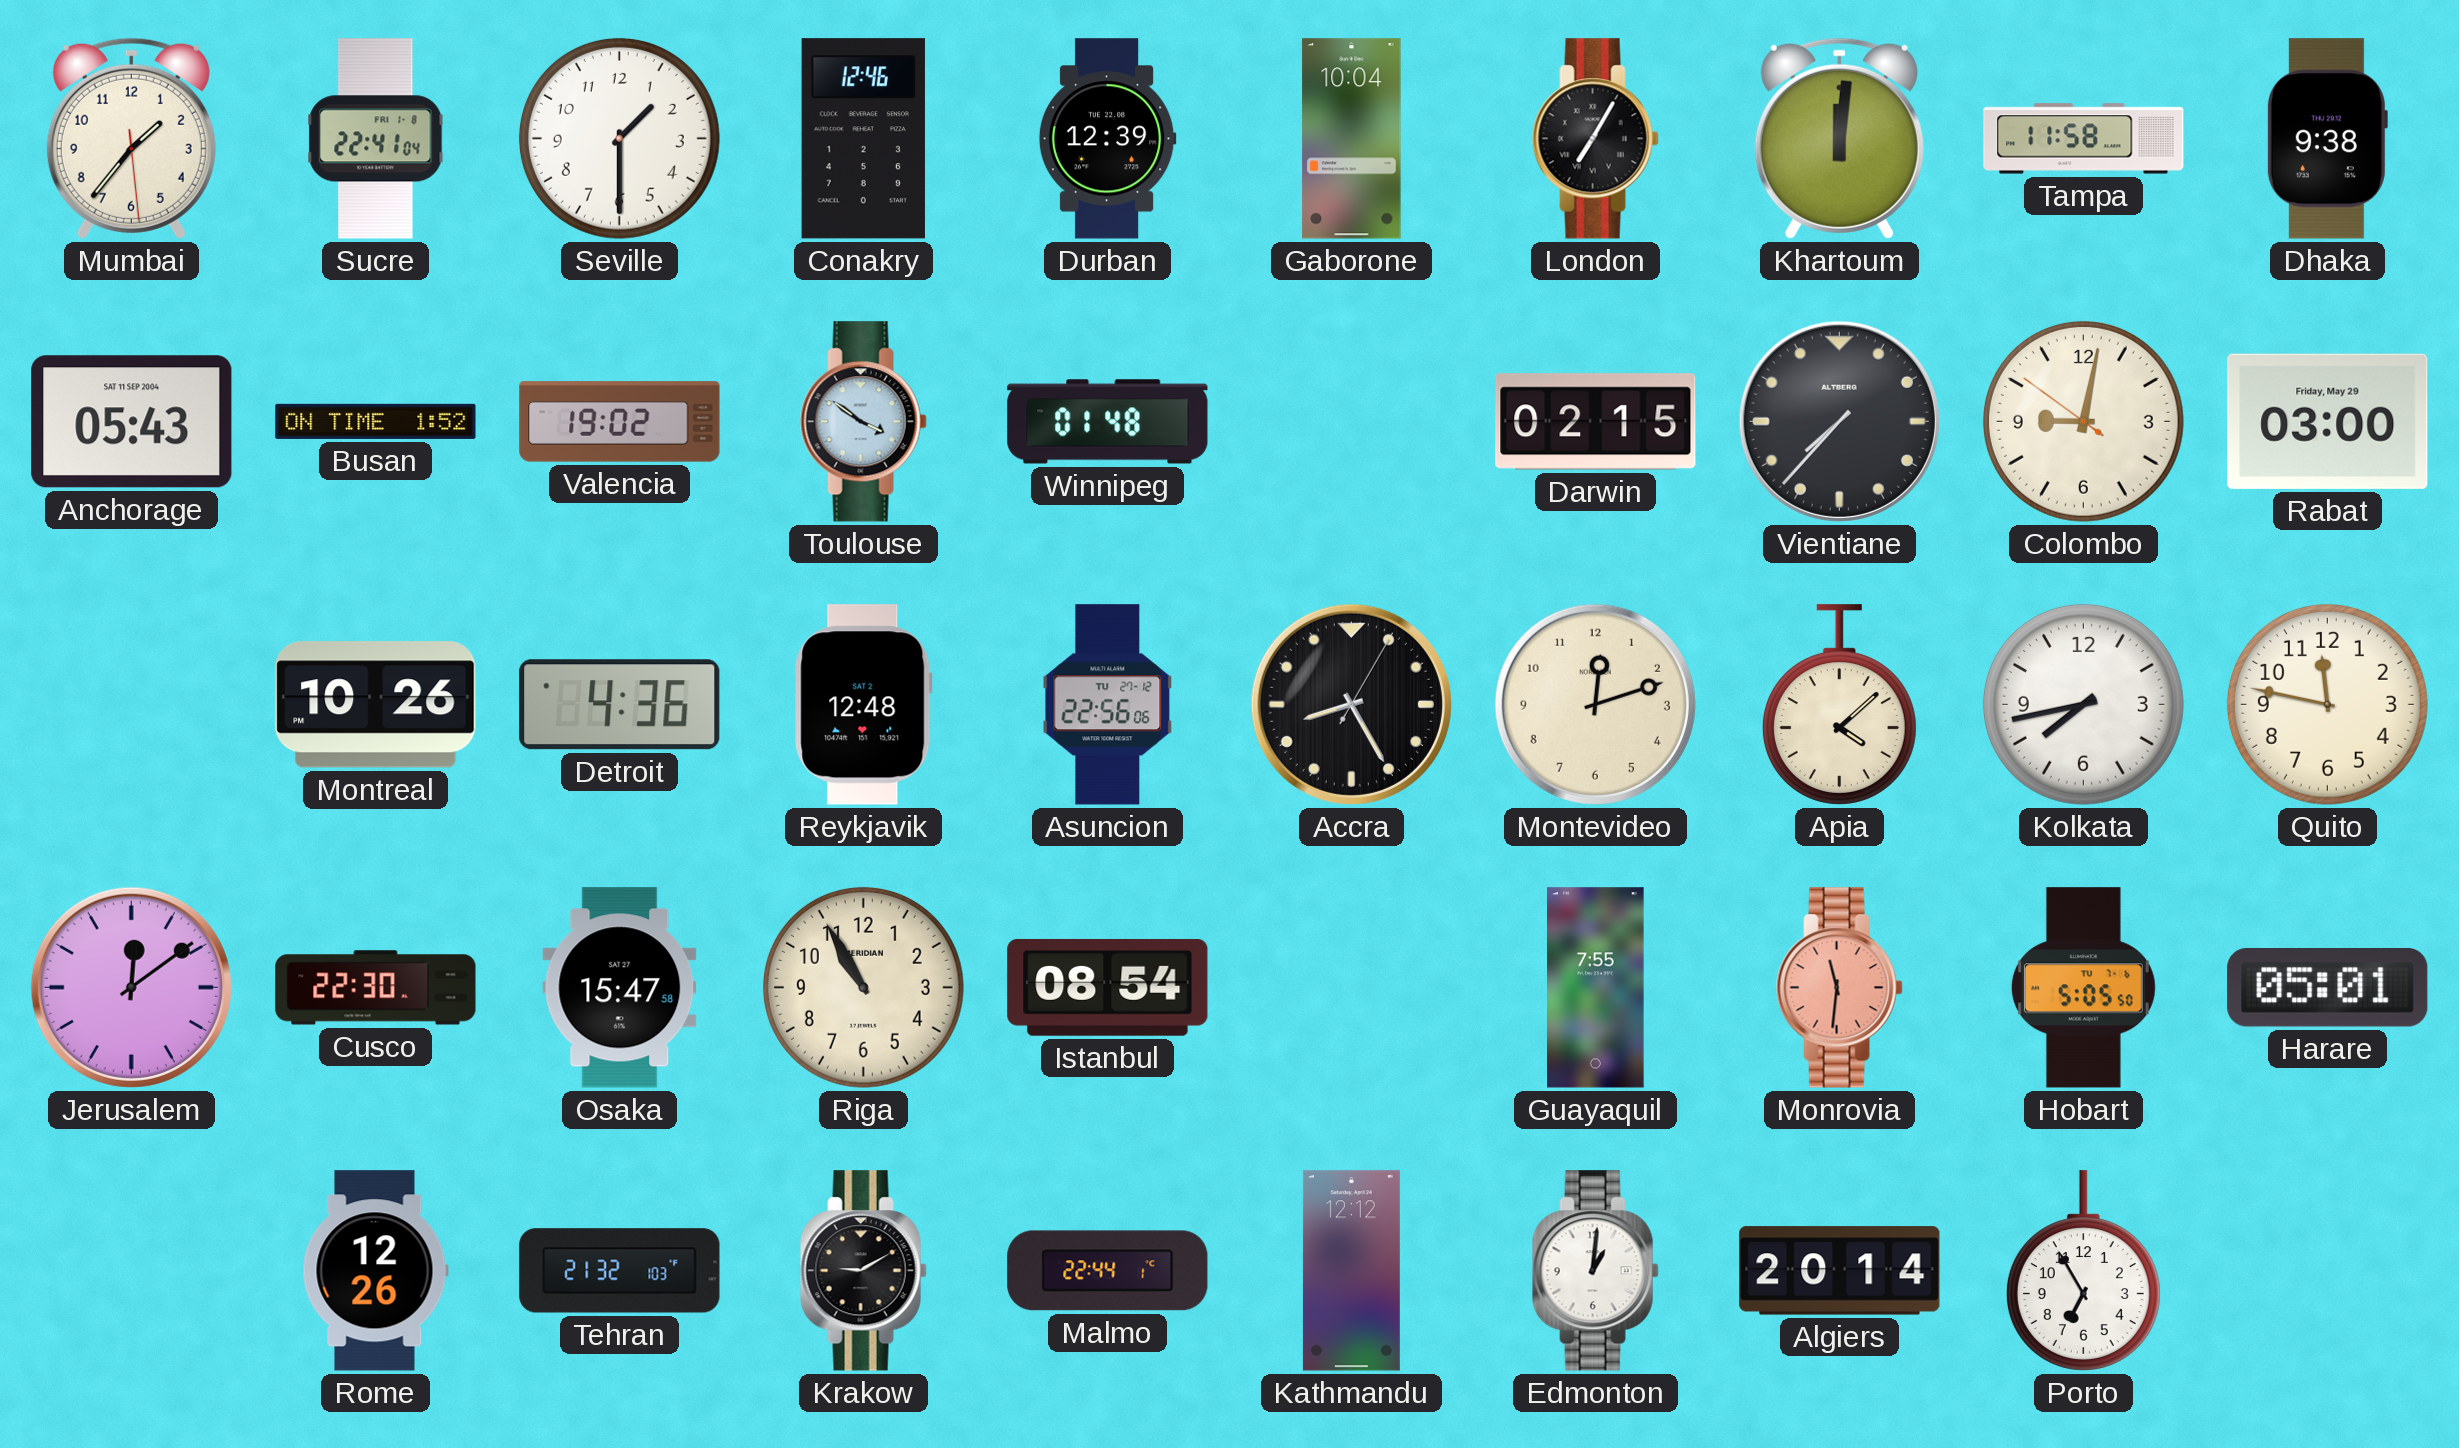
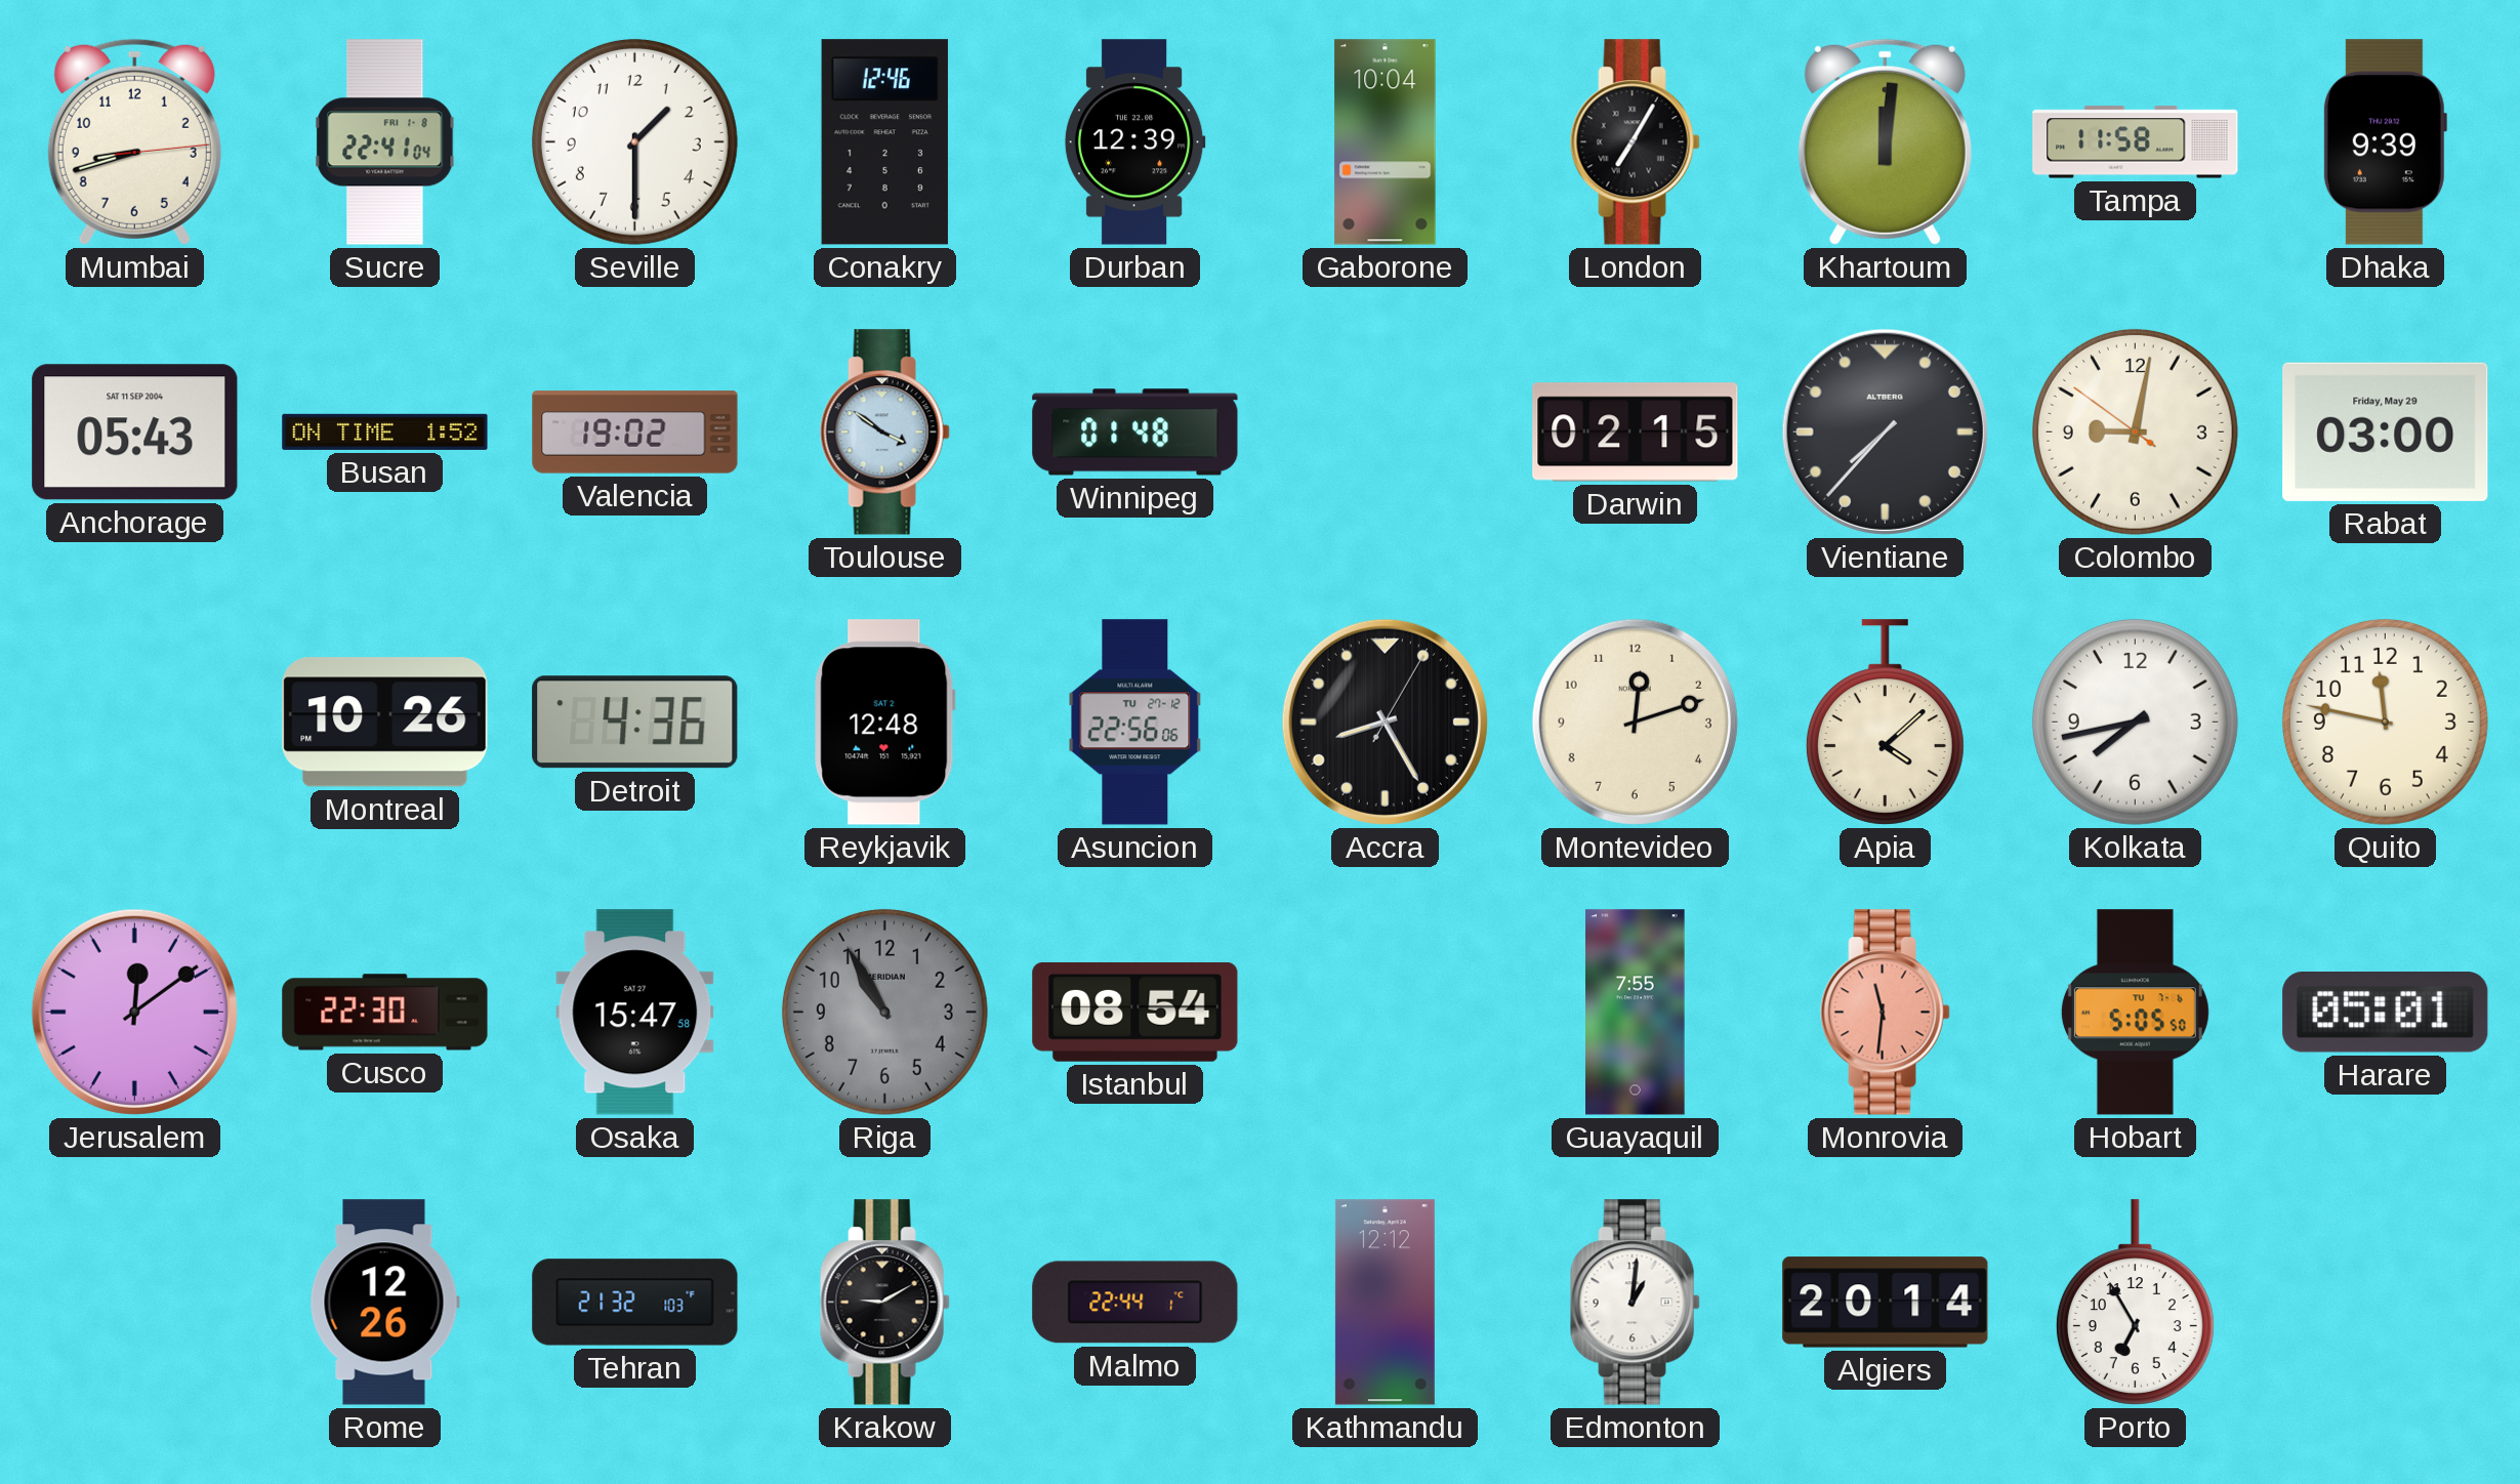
Mumbai: 1:36 -> 8:42 (134, 141)
Dhaka: 9:38 -> 9:39 (2385, 142)
Riga dial: cream -> grey (884, 1012)
